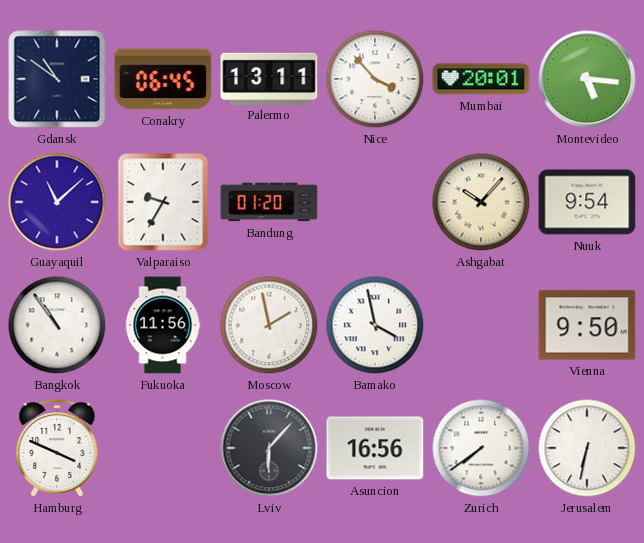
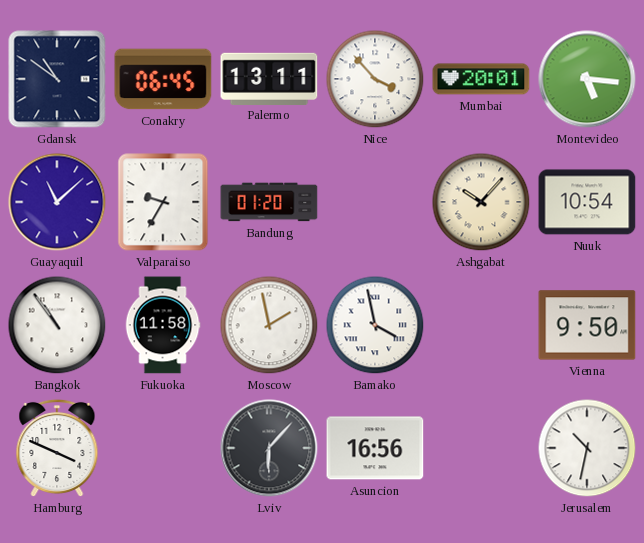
Nuuk: 9:54 -> 10:54 (587, 202)
Fukuoka: 11:56 -> 11:58 (163, 325)
Zurich: 7:39 -> none (481, 448)
Jerusalem: 6:32 -> 10:32 (587, 448)
